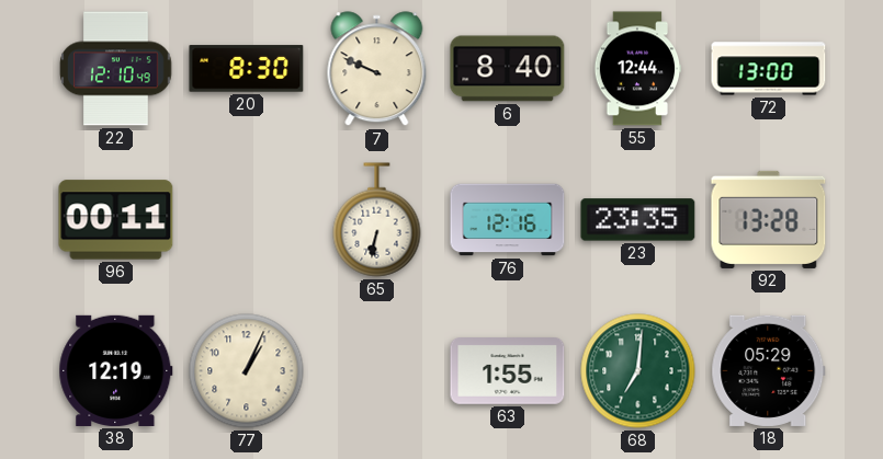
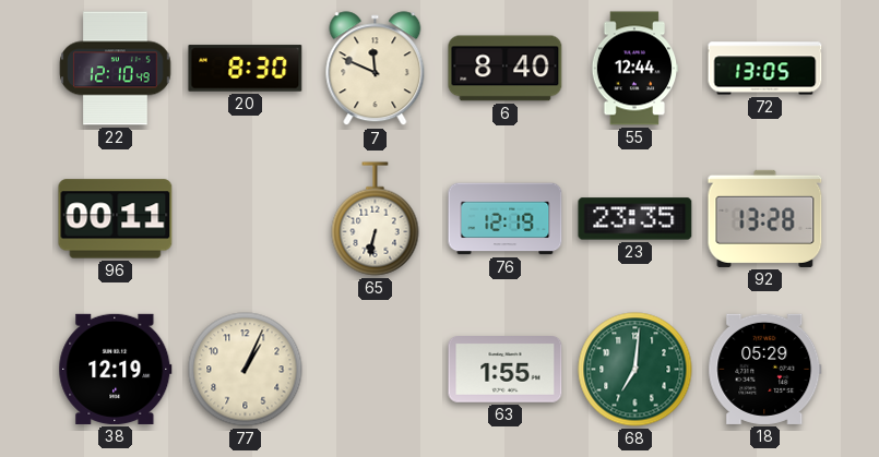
7: 9:49 -> 11:49 (376, 69)
72: 13:00 -> 13:05 (765, 69)
76: 12:16 -> 12:19 (506, 219)
